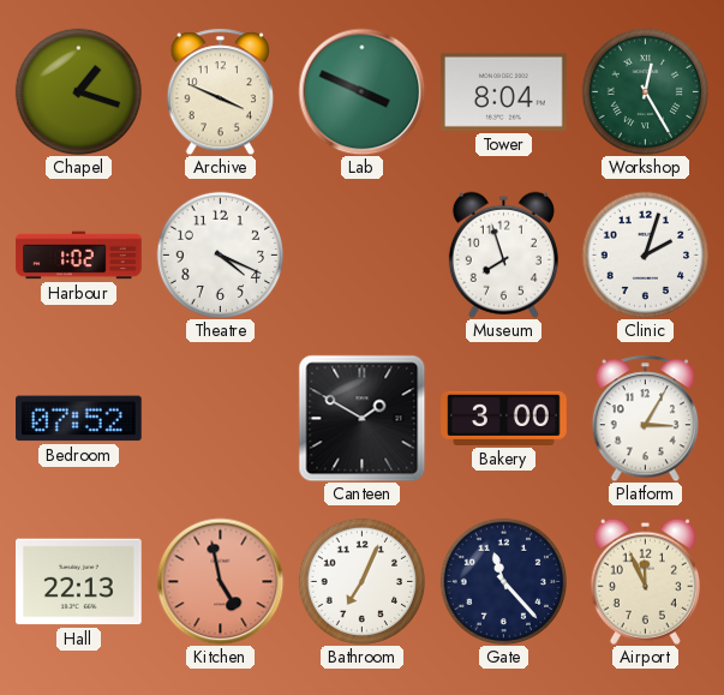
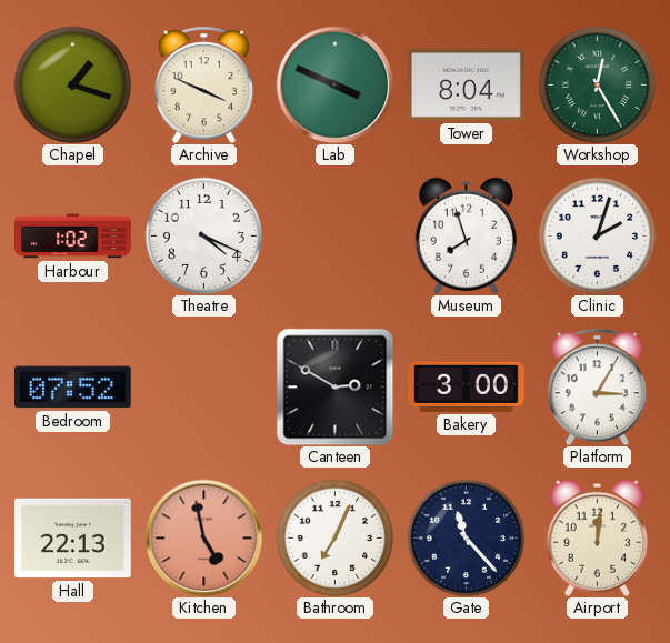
Canteen: 1:50 -> 2:50 (334, 386)
Airport: 11:56 -> 12:01 (597, 537)
